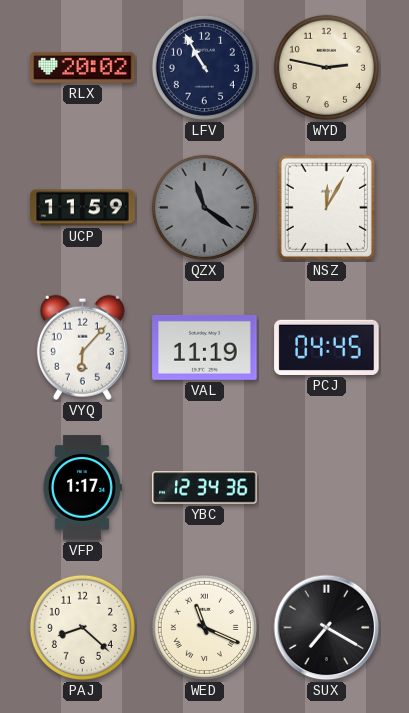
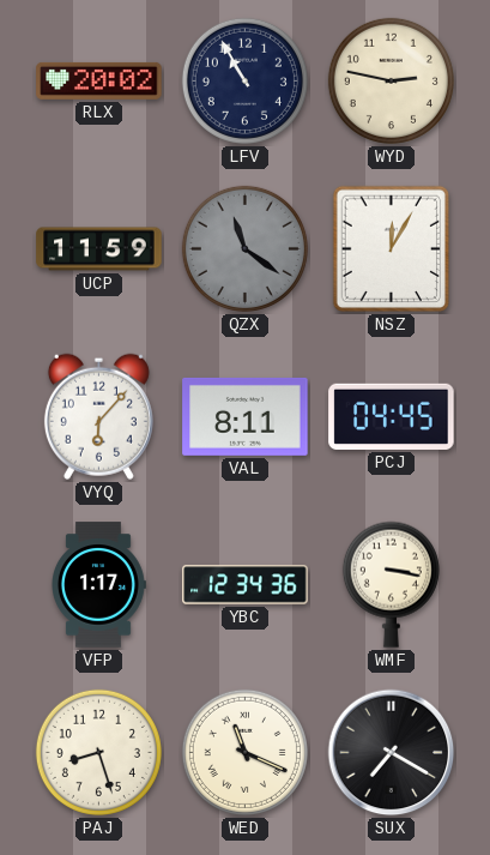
VAL: 11:19 -> 8:11 (246, 416)
WMF: none -> 3:17 (391, 584)
PAJ: 8:22 -> 8:27 (98, 752)
